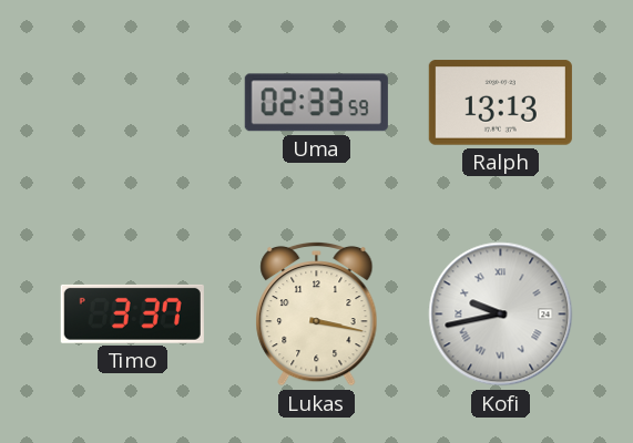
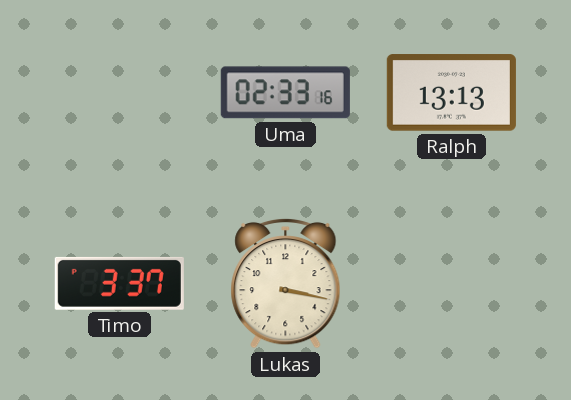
Uma: 02:33:59 -> 02:33:16 (285, 93)
Kofi: 9:43 -> none (501, 315)
